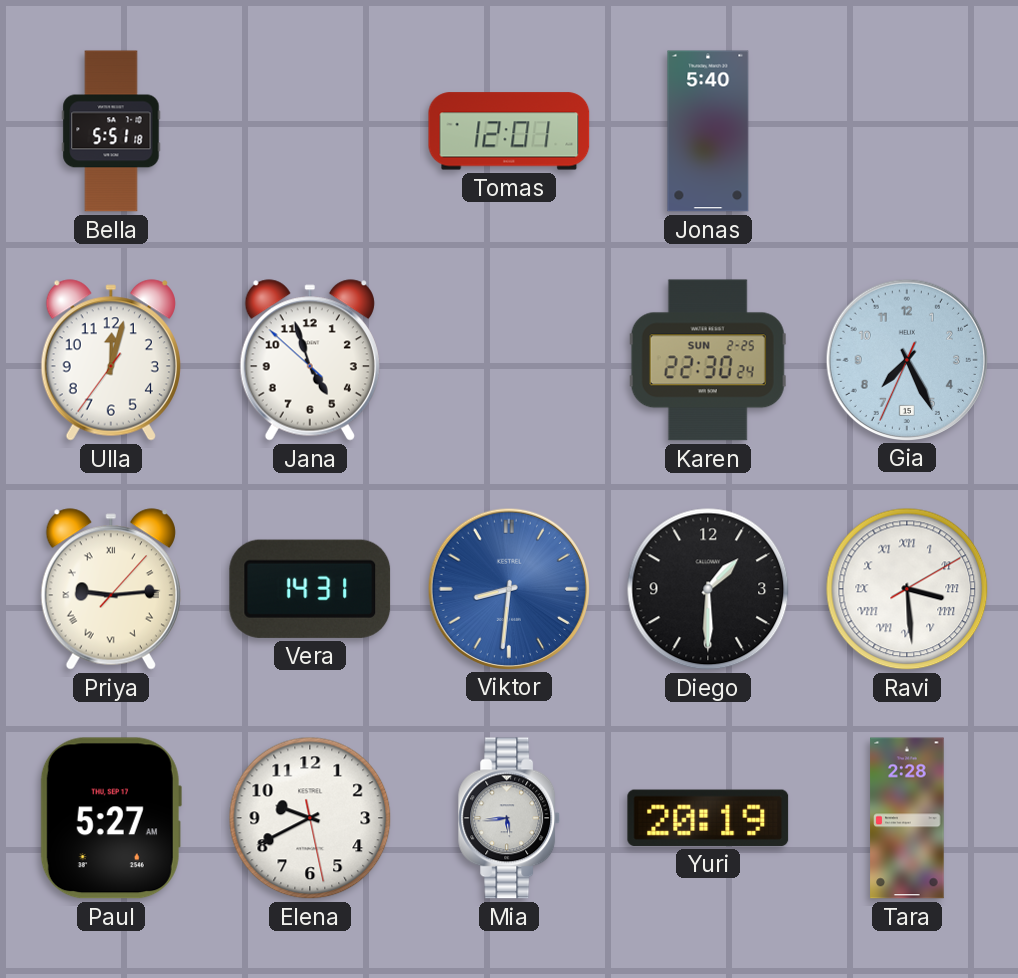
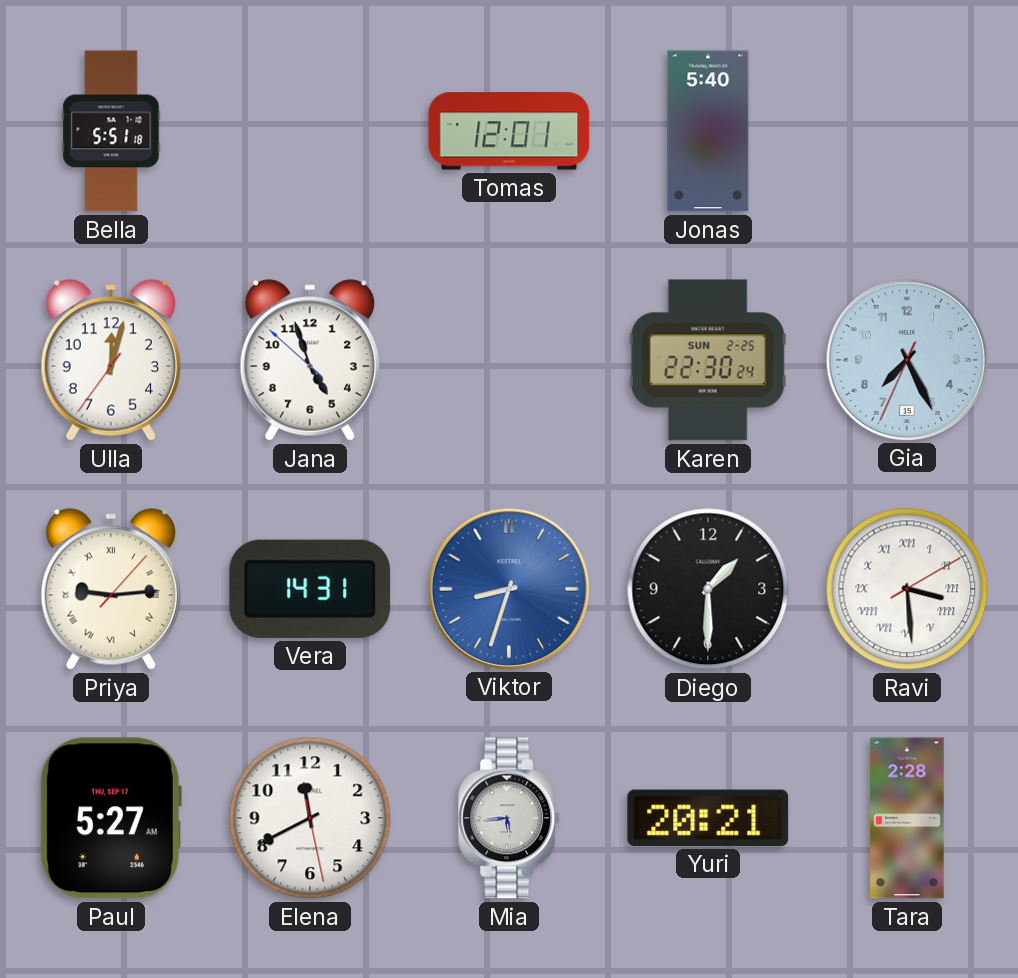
Viktor: 8:31 -> 8:33 (508, 588)
Elena: 9:40 -> 11:40 (310, 818)
Yuri: 20:19 -> 20:21 (708, 818)
